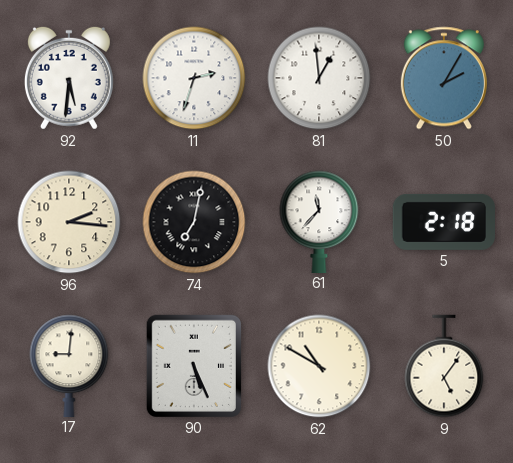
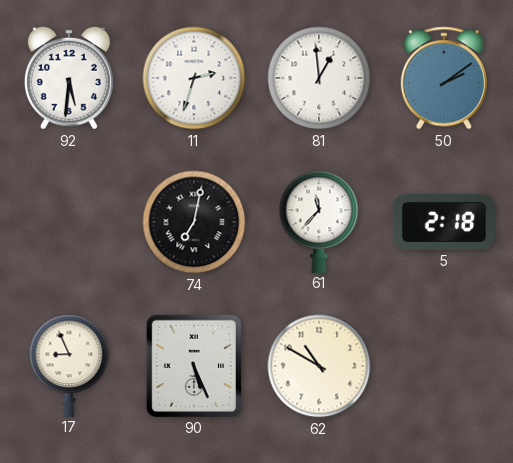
50: 2:05 -> 2:09 (444, 78)
96: 2:16 -> none (69, 222)
17: 9:01 -> 8:56 (69, 365)
9: 5:06 -> none (444, 366)
